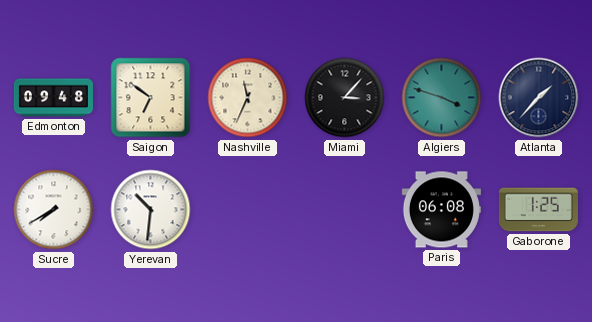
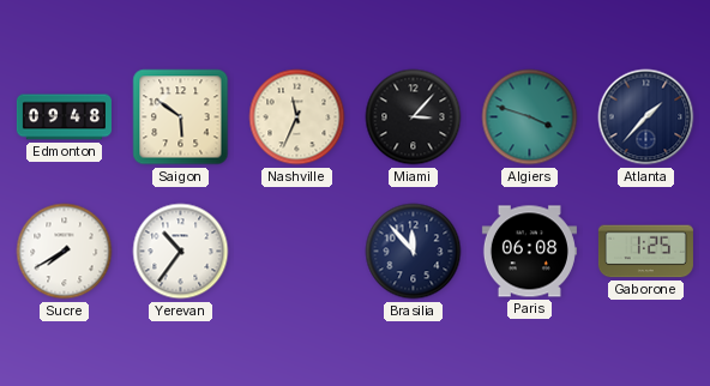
Saigon: 6:51 -> 5:51 (181, 117)
Yerevan: 10:31 -> 10:36 (181, 252)
Brasilia: none -> 11:53 (414, 252)
